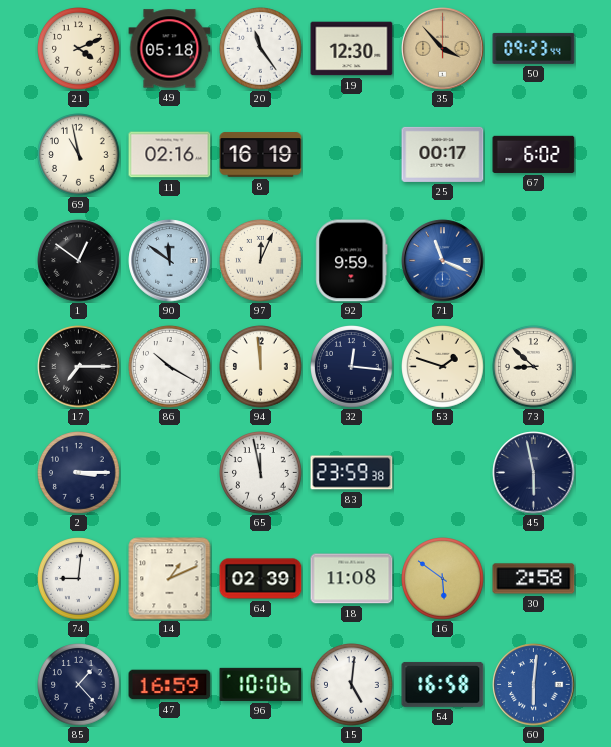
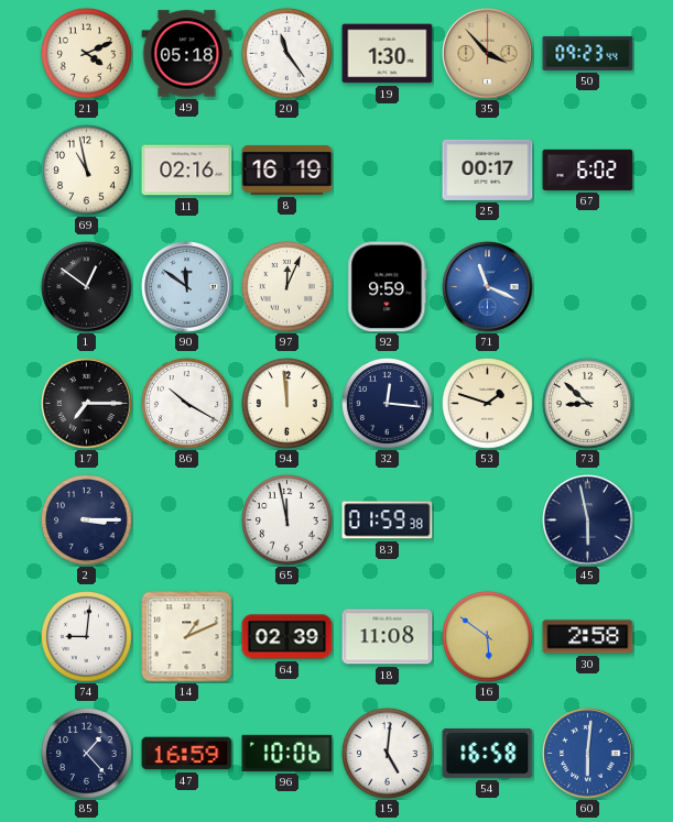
19: 12:30 -> 1:30 (388, 54)
83: 23:59 -> 01:59 (388, 520)
